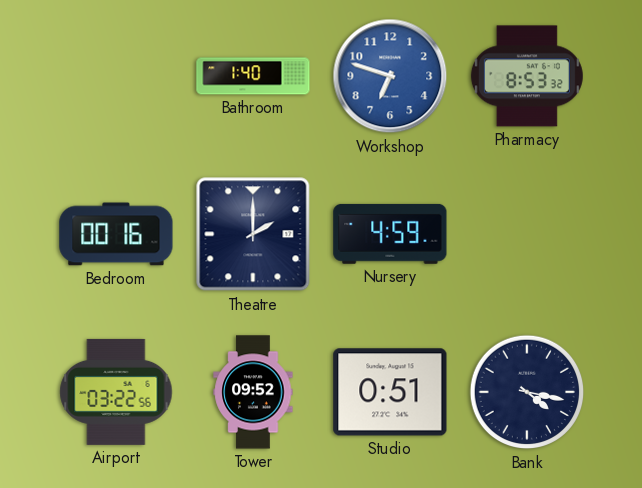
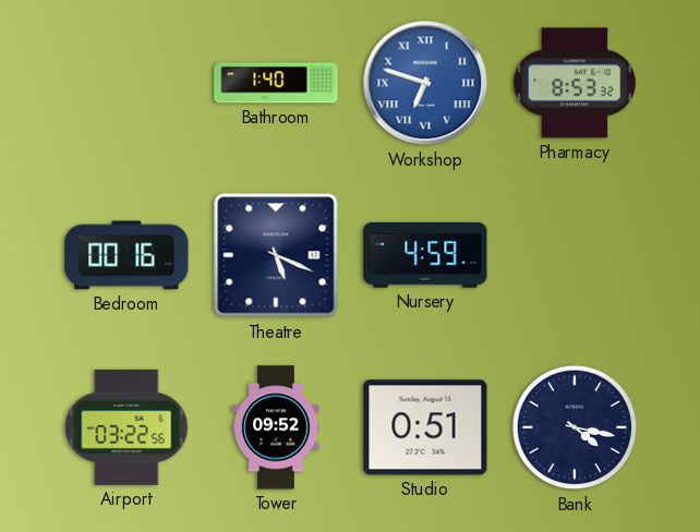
Workshop numerals: Arabic -> Roman (425, 83)
Theatre: 2:00 -> 5:19 (276, 255)
